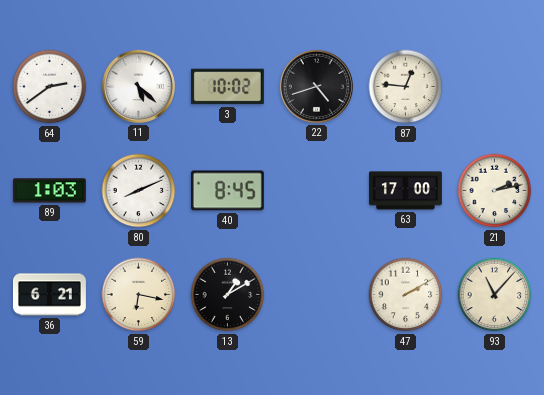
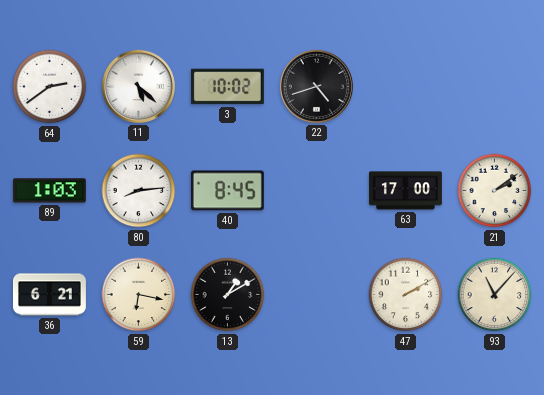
87: 12:46 -> none (406, 87)
80: 8:11 -> 8:14 (139, 191)
21: 2:13 -> 2:09 (495, 191)
